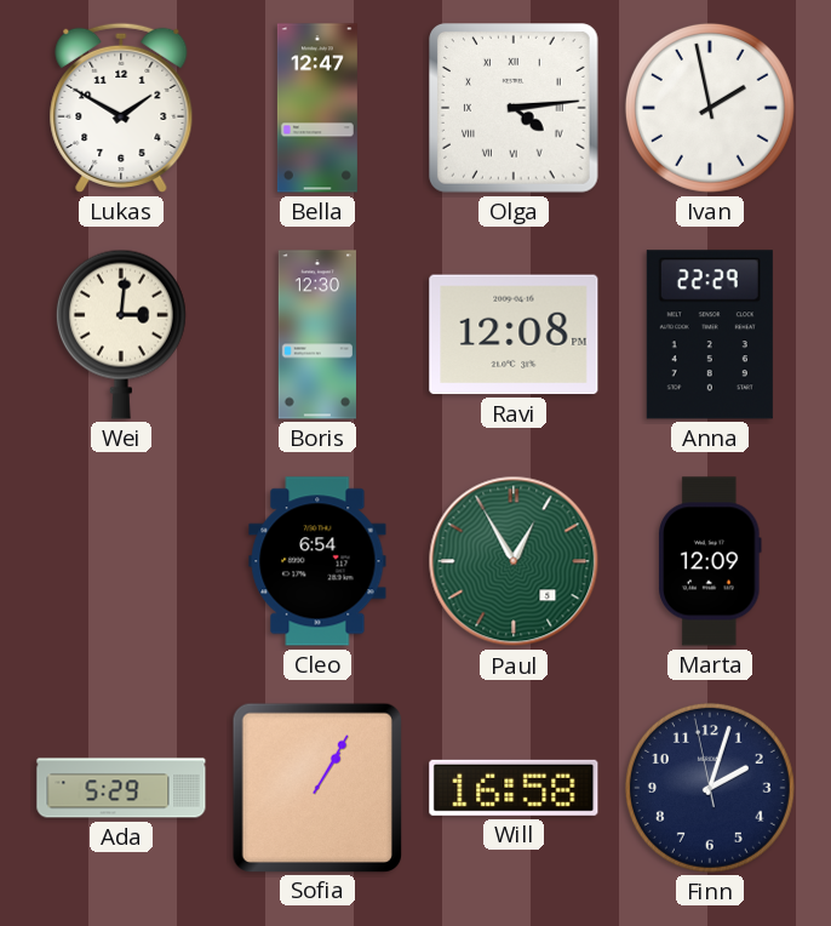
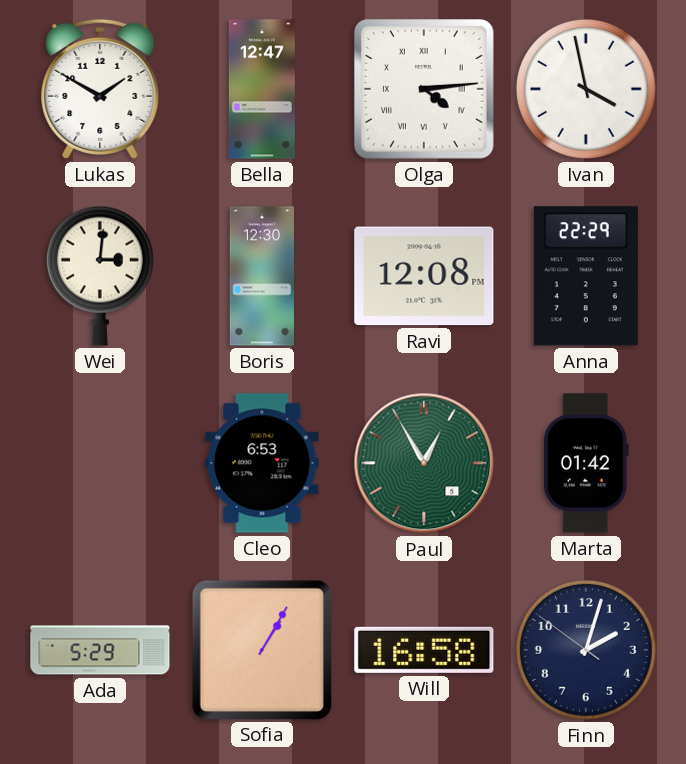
Ivan: 1:58 -> 3:58 (586, 89)
Cleo: 6:54 -> 6:53 (262, 463)
Marta: 12:09 -> 01:42 (587, 463)
Finn: 2:02:58 -> 2:02:51 (586, 650)
